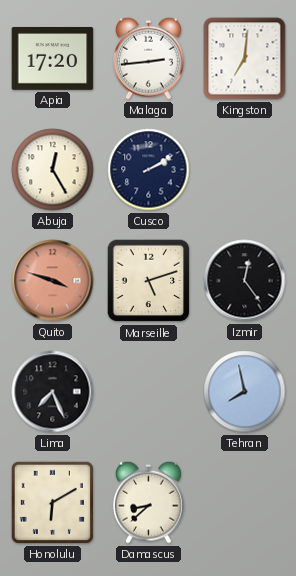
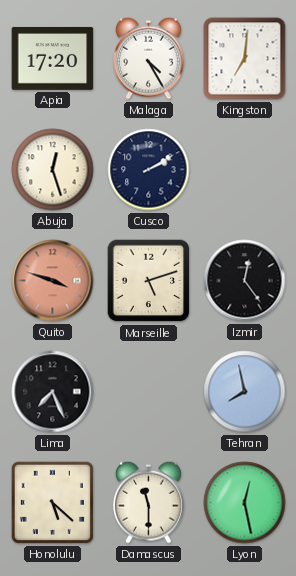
Malaga: 2:44 -> 4:25 (149, 58)
Abuja: 12:25 -> 12:27 (53, 170)
Honolulu: 6:10 -> 5:22 (52, 502)
Damascus: 8:38 -> 11:30 (149, 502)
Lyon: none -> 12:28 (245, 503)
